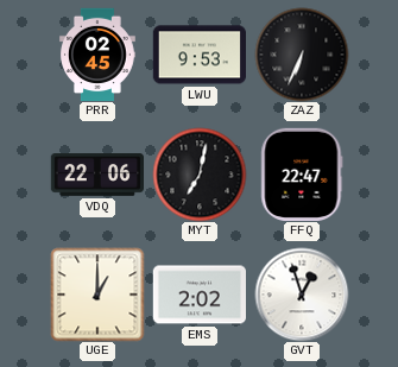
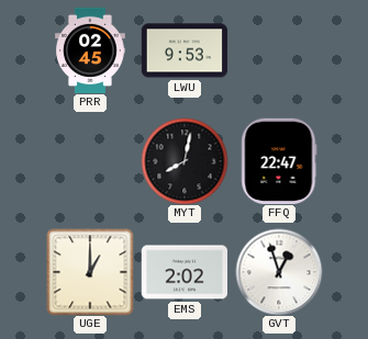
ZAZ: 6:34 -> none (302, 55)
VDQ: 22:06 -> none (96, 176)
MYT: 7:02 -> 8:02 (185, 161)
